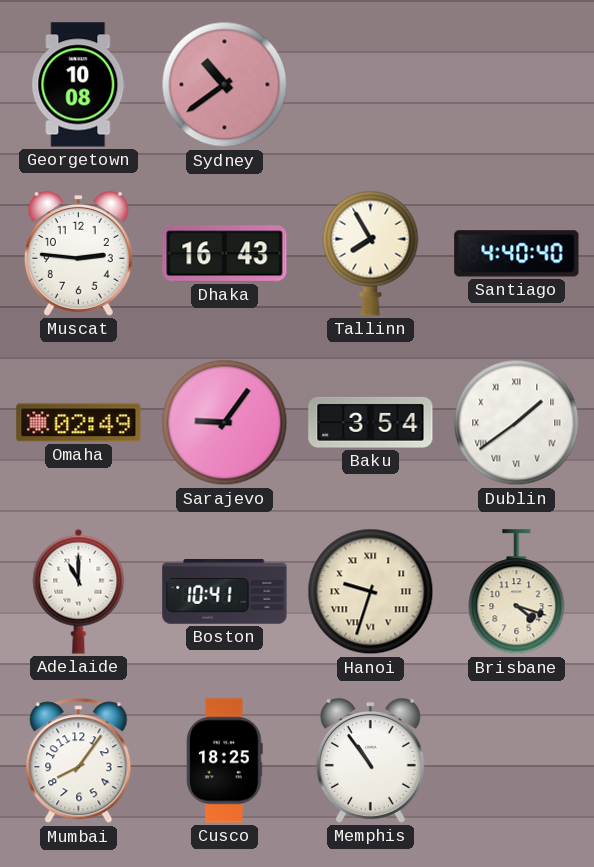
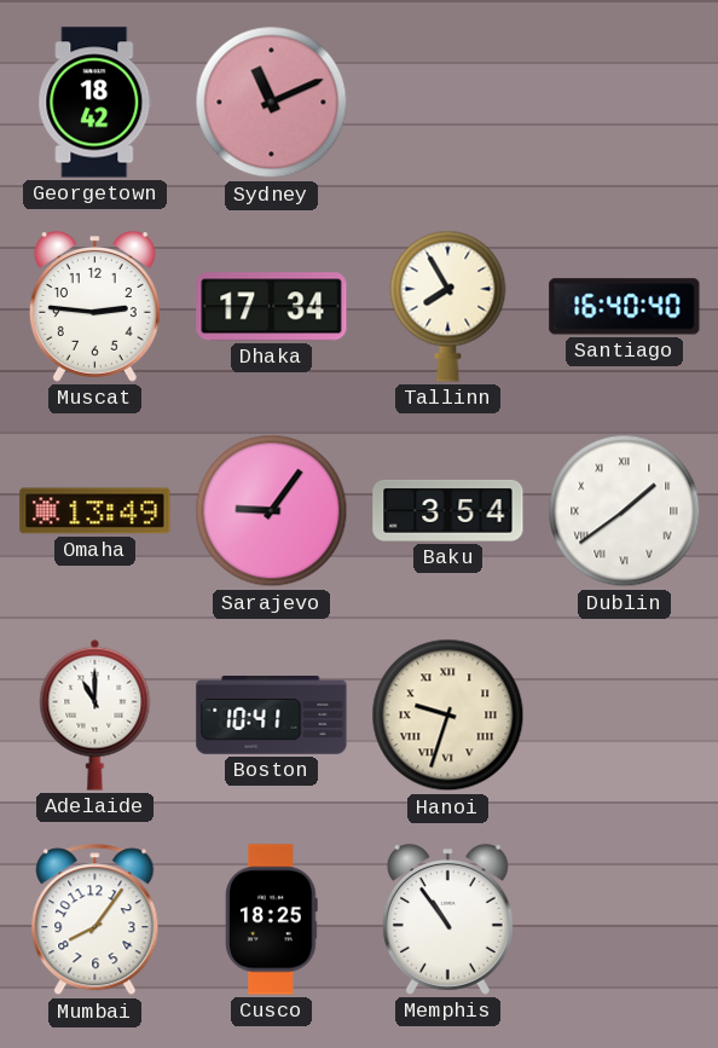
Georgetown: 10:08 -> 18:42 (95, 103)
Sydney: 10:39 -> 11:11 (272, 103)
Dhaka: 16:43 -> 17:34 (272, 307)
Santiago: 4:40 -> 16:40 (625, 307)
Omaha: 02:49 -> 13:49 (95, 511)
Brisbane: 4:18 -> none (517, 592)
